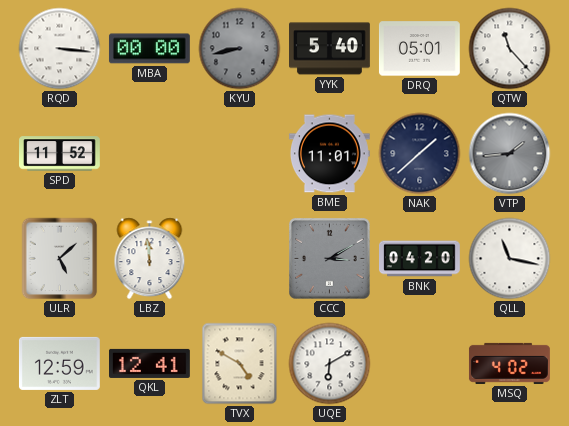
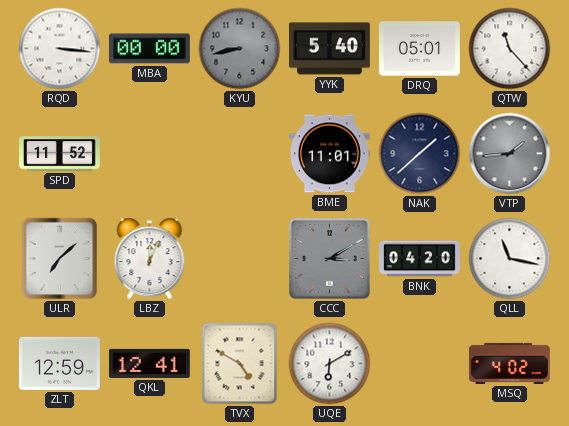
ULR: 5:08 -> 7:08 (60, 259)
LBZ: 11:59 -> 12:04 (150, 259)
